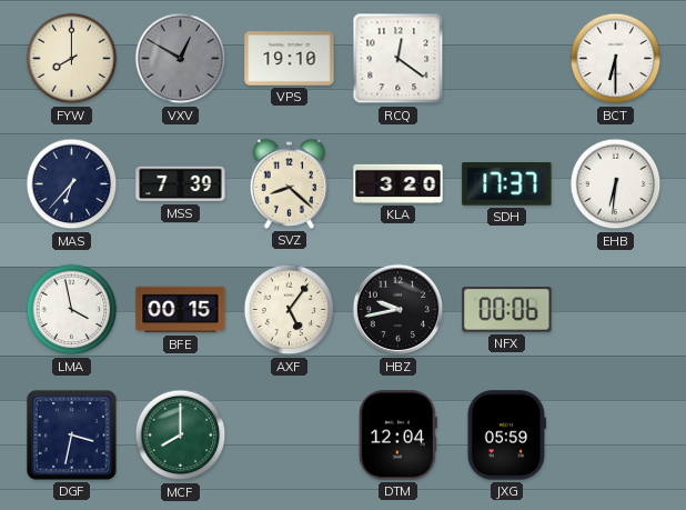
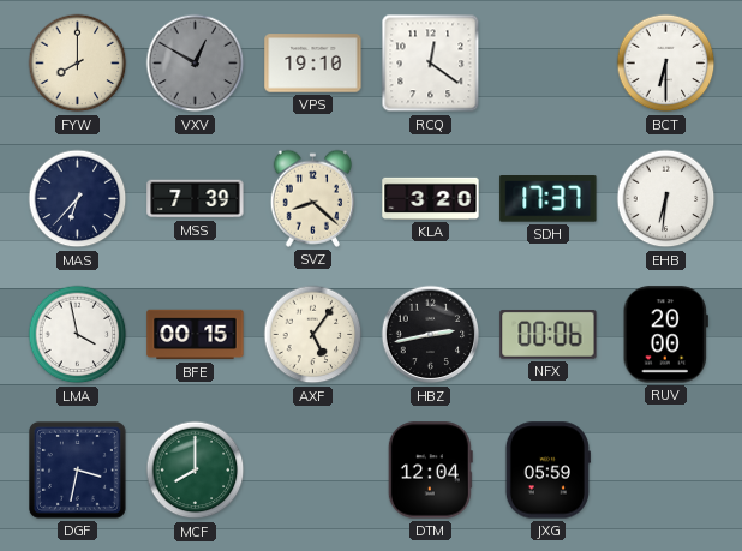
HBZ: 9:43 -> 2:43 (431, 335)
RUV: none -> 20:00 (665, 335)
